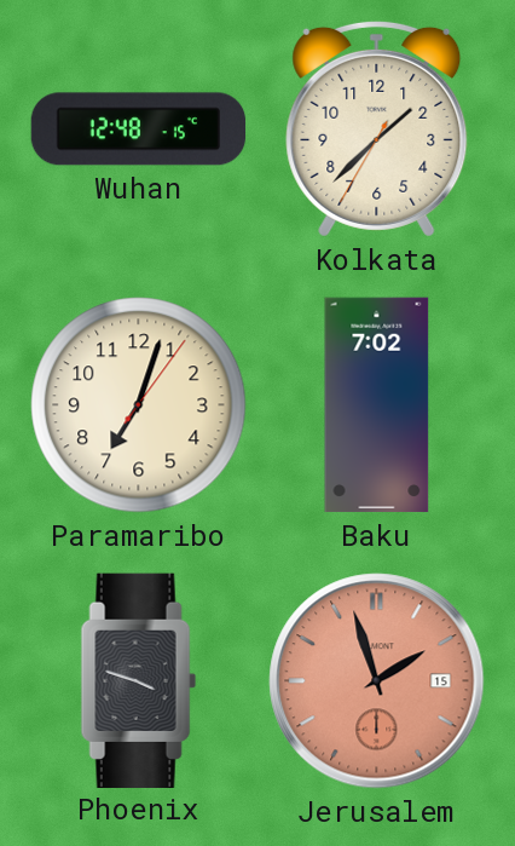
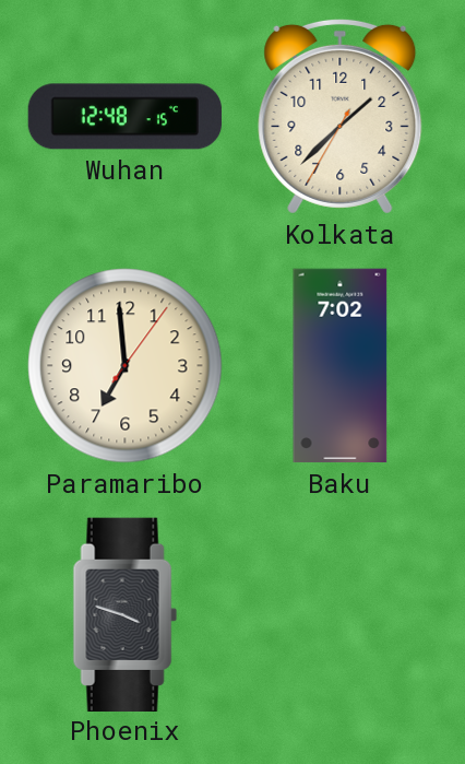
Paramaribo: 7:03 -> 6:59 (126, 366)
Jerusalem: 1:57 -> none (377, 681)
